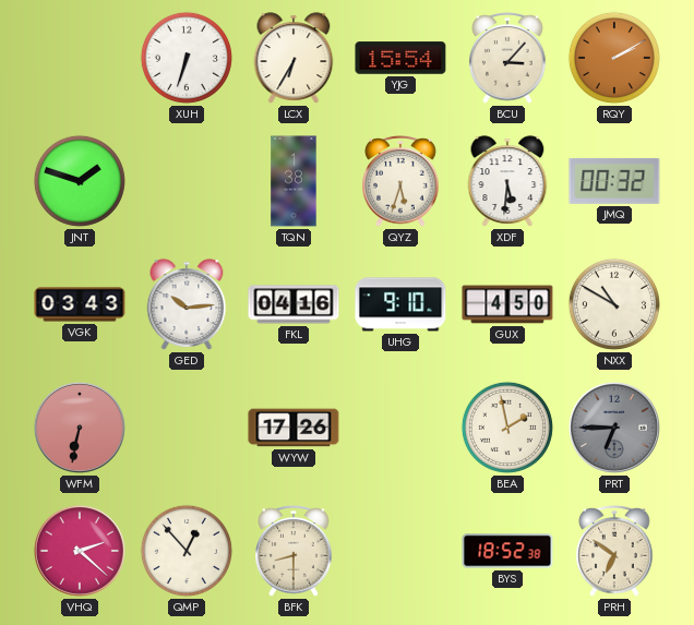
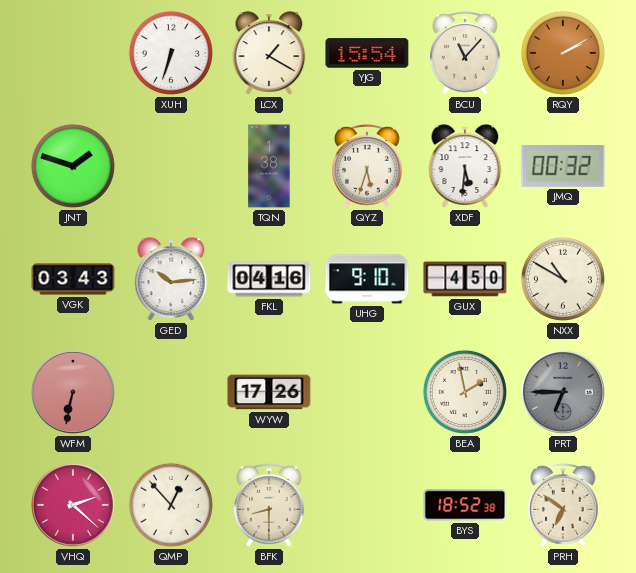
LCX: 6:35 -> 1:20 (269, 53)
BCU: 3:07 -> 11:07 (465, 54)
